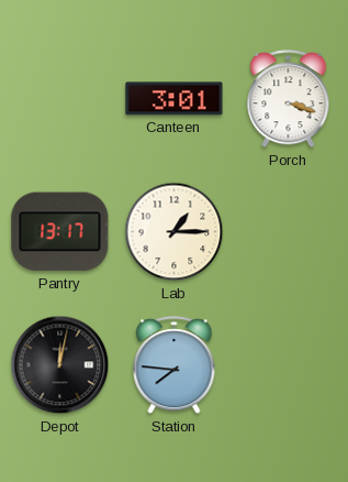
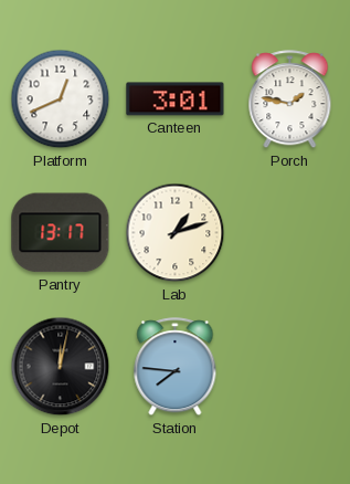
Platform: none -> 12:41 (61, 99)
Porch: 3:18 -> 1:47 (290, 99)
Lab: 1:15 -> 1:12 (176, 233)
